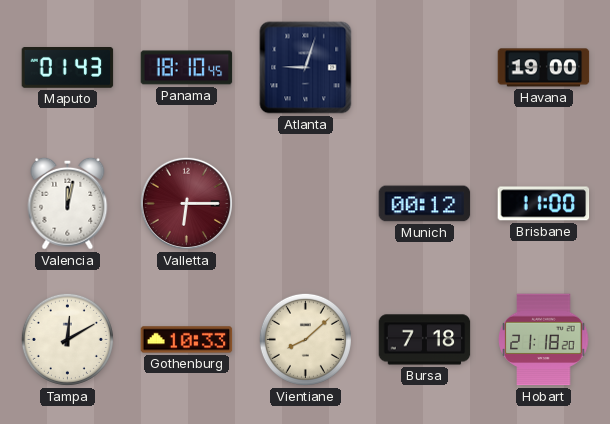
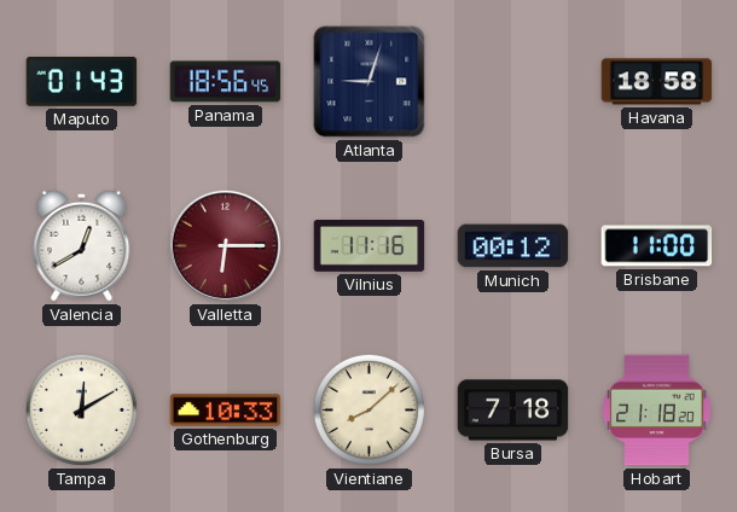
Panama: 18:10 -> 18:56 (226, 82)
Havana: 19:00 -> 18:58 (657, 82)
Valencia: 12:02 -> 12:40 (82, 245)
Vilnius: none -> 11:16 (370, 246)
